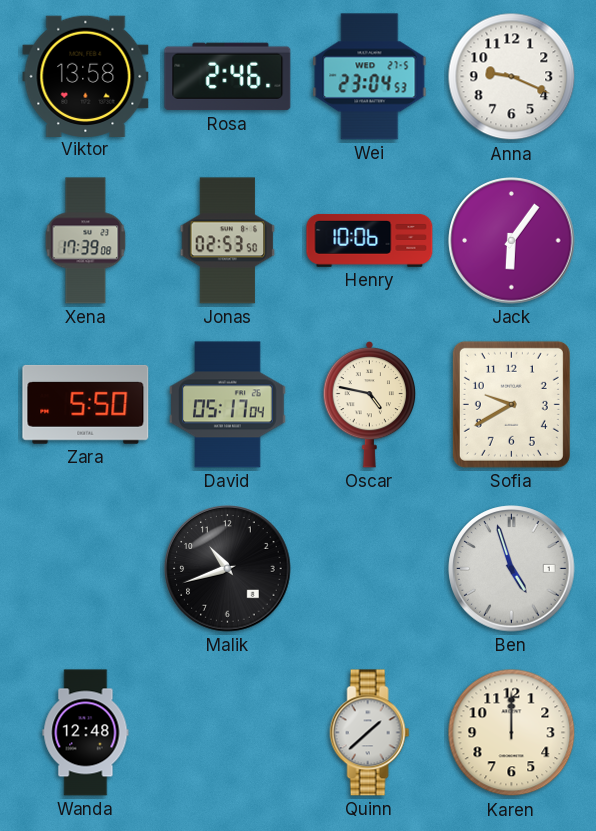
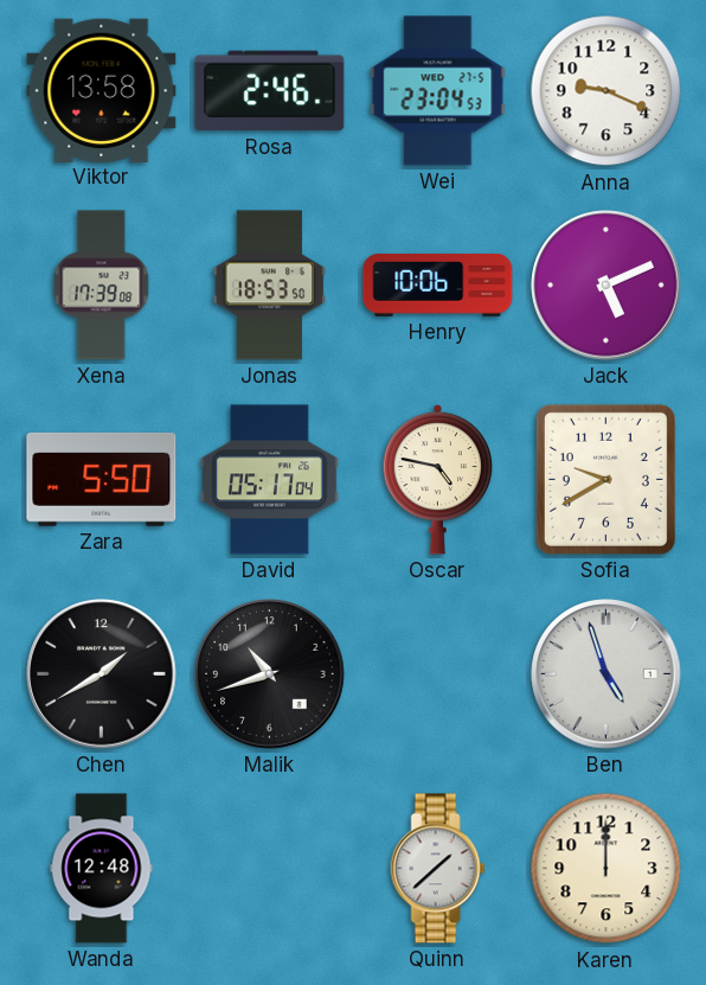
Jonas: 02:53 -> 18:53 (270, 286)
Jack: 6:06 -> 5:11 (606, 286)
Chen: none -> 1:40 (102, 674)
